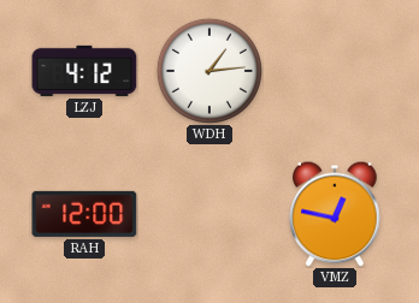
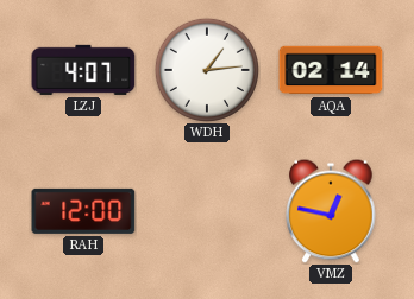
LZJ: 4:12 -> 4:07 (83, 70)
AQA: none -> 02:14 (331, 70)
